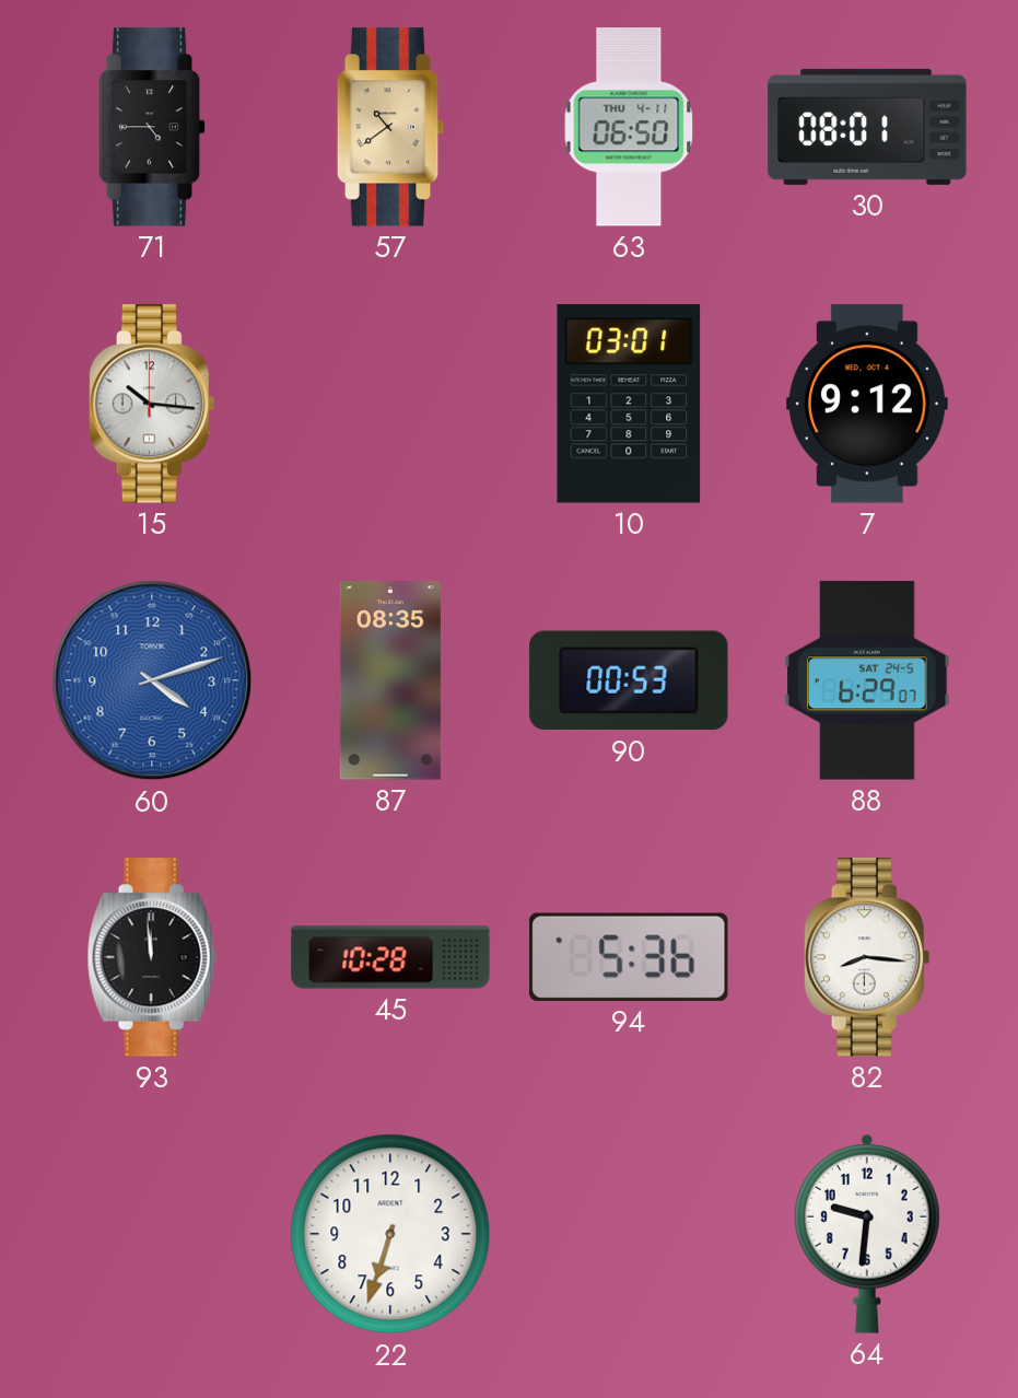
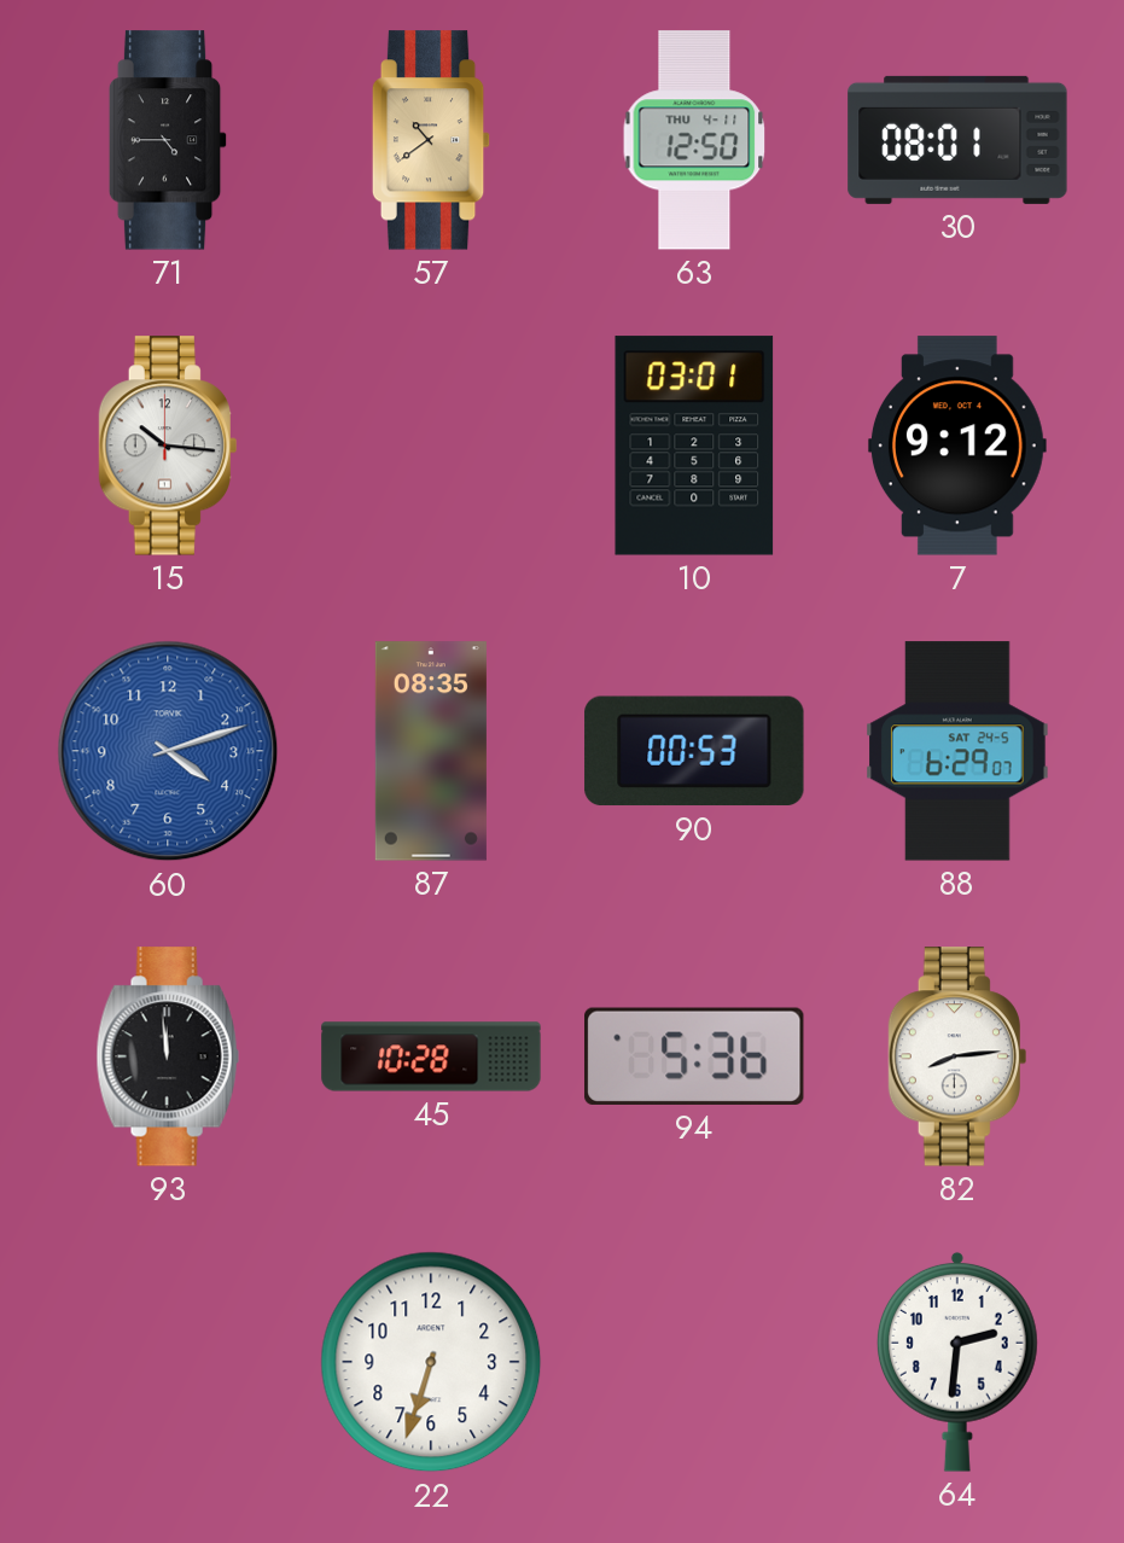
63: 06:50 -> 12:50 (694, 140)
82: 8:16 -> 8:14 (957, 1056)
64: 9:31 -> 2:31 (957, 1362)
